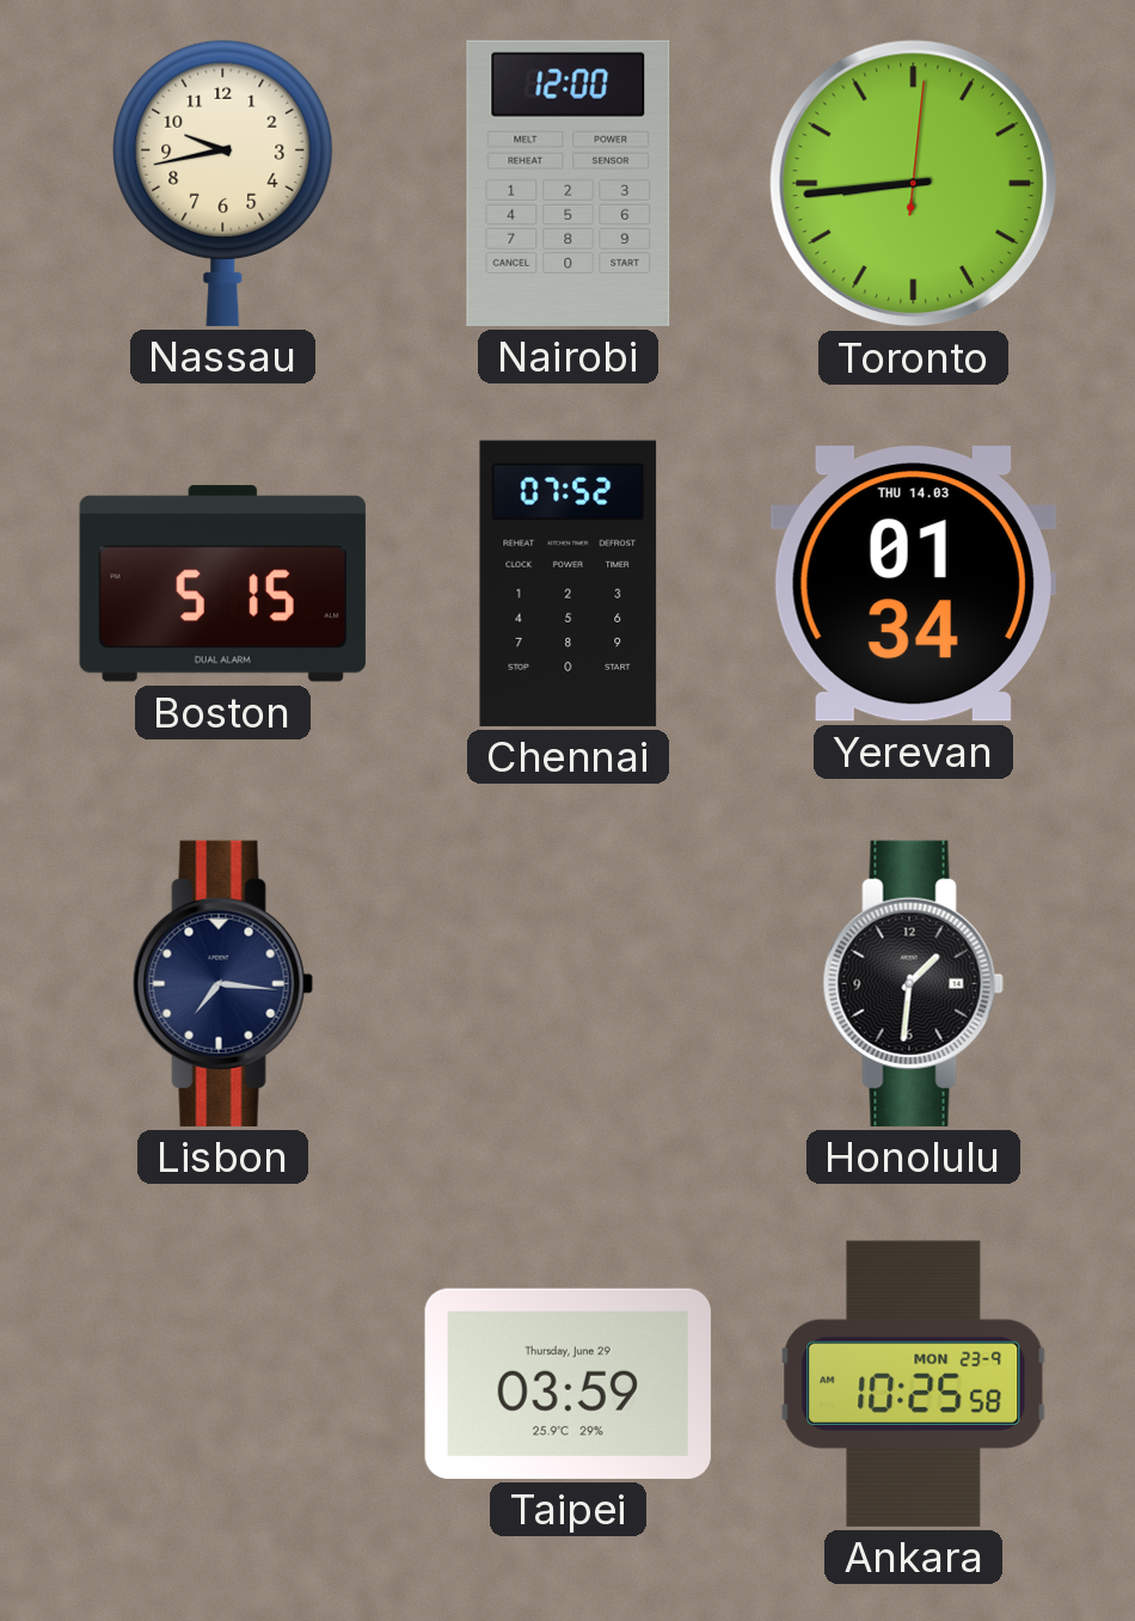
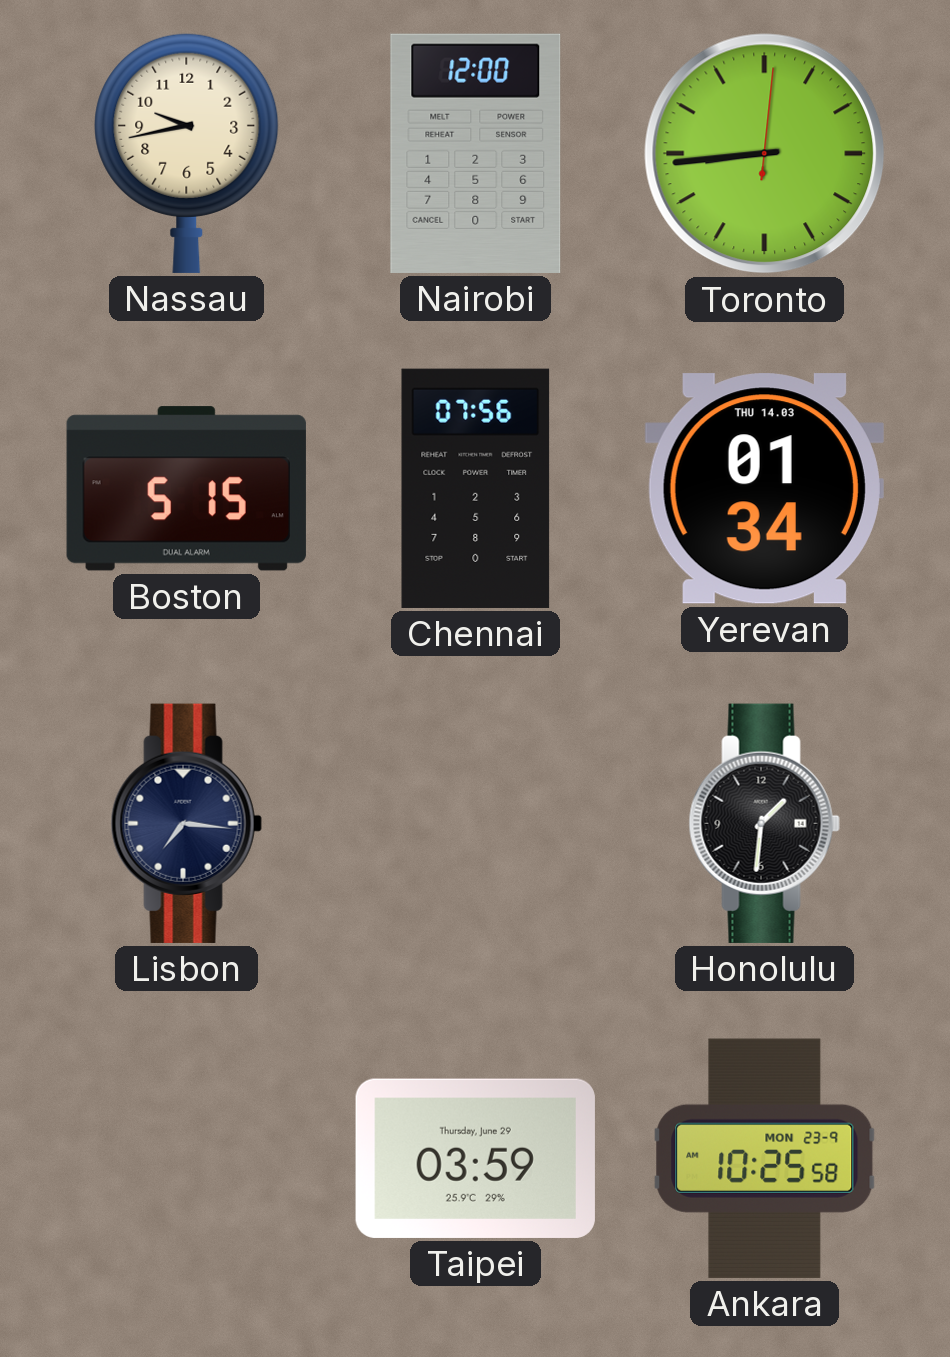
Chennai: 07:52 -> 07:56 (476, 488)
